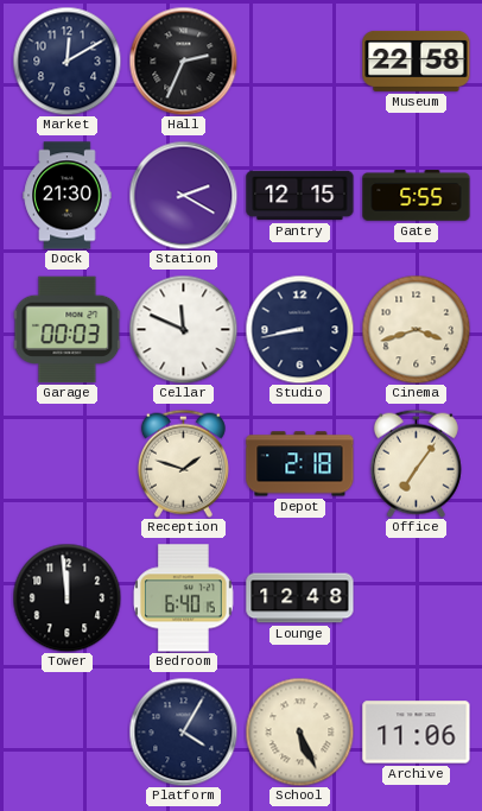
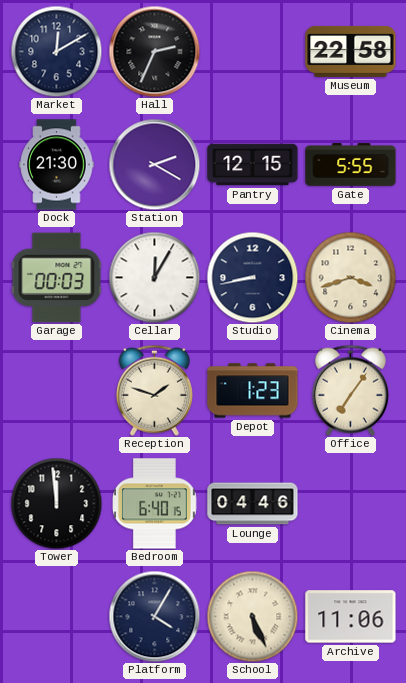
Cellar: 11:49 -> 12:05 (154, 277)
Depot: 2:18 -> 1:23 (253, 391)
Lounge: 12:48 -> 04:46 (253, 504)
